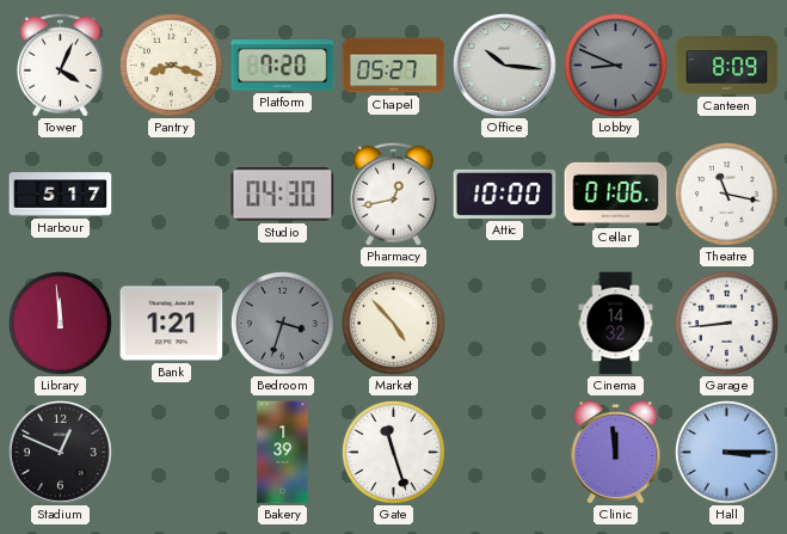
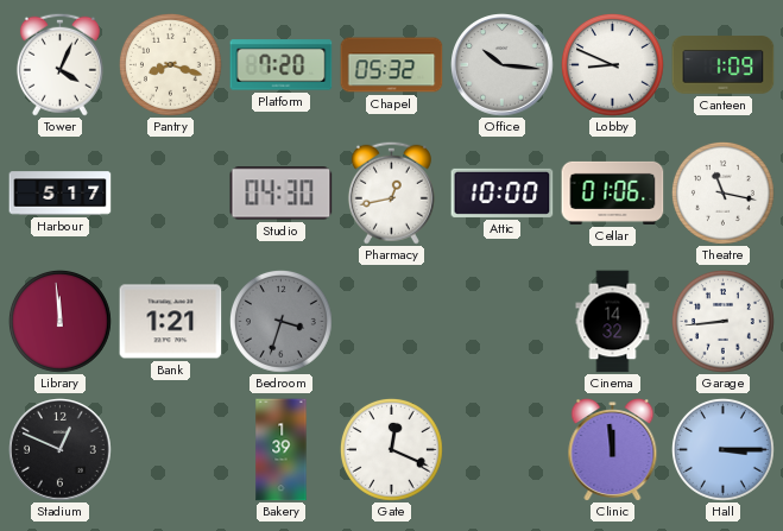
Chapel: 05:27 -> 05:32 (392, 65)
Lobby dial: grey -> white (612, 64)
Canteen: 8:09 -> 1:09 (724, 65)
Market: 4:53 -> none (393, 323)
Gate: 11:27 -> 12:19 (391, 449)
